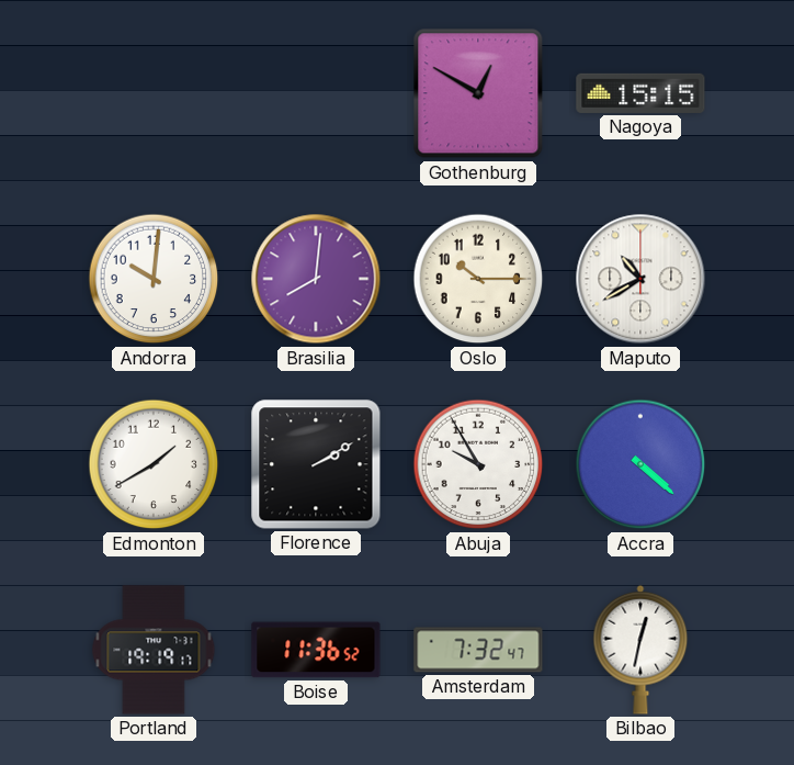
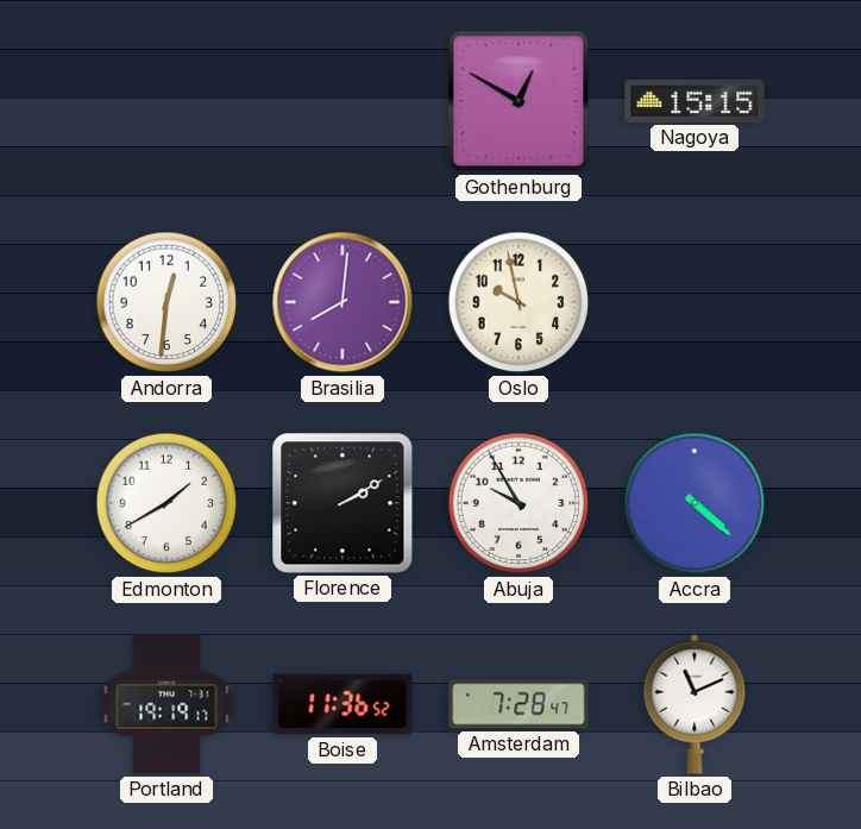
Andorra: 10:01 -> 12:31 (166, 302)
Oslo: 10:15 -> 9:58 (519, 302)
Maputo: 10:40 -> none (640, 279)
Amsterdam: 7:32 -> 7:28 (519, 704)
Bilbao: 12:32 -> 11:11 (695, 704)
